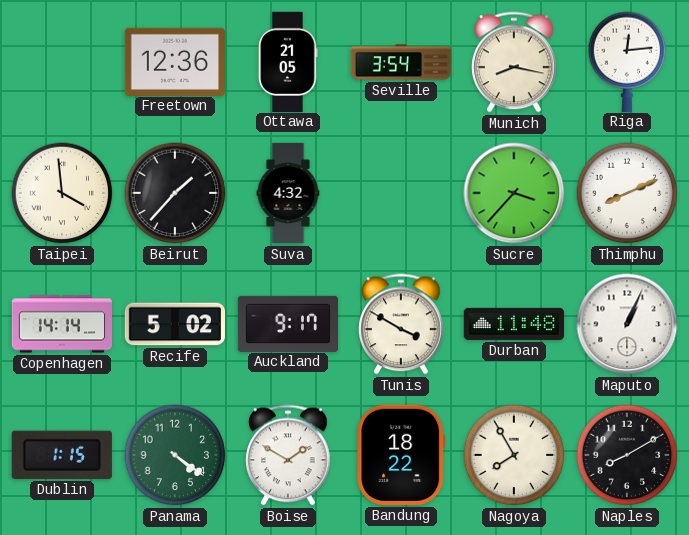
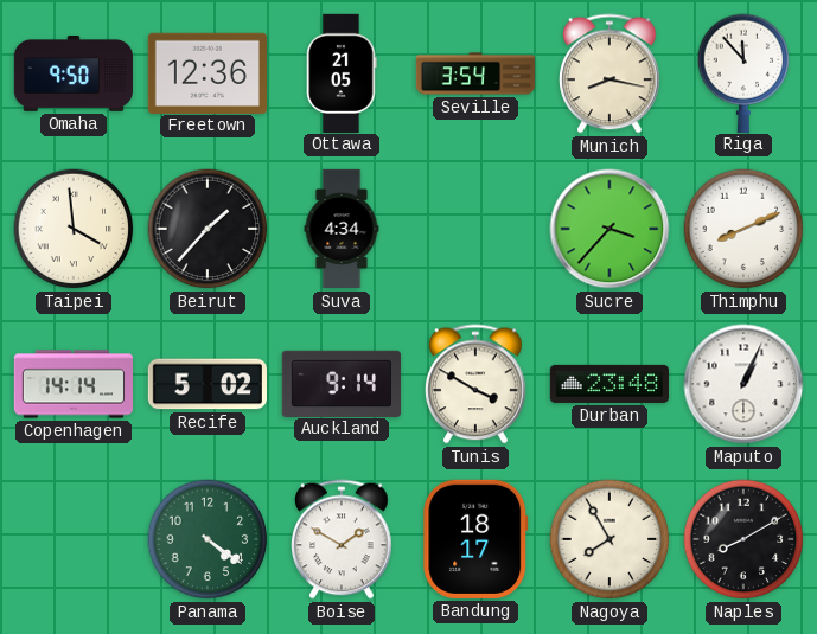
Omaha: none -> 9:50 (72, 75)
Riga: 12:14 -> 11:53 (743, 72)
Suva: 4:32 -> 4:34 (342, 229)
Auckland: 9:17 -> 9:14 (340, 383)
Durban: 11:48 -> 23:48 (608, 384)
Dublin: 1:15 -> none (62, 455)
Bandung: 18:22 -> 18:17 (475, 539)
